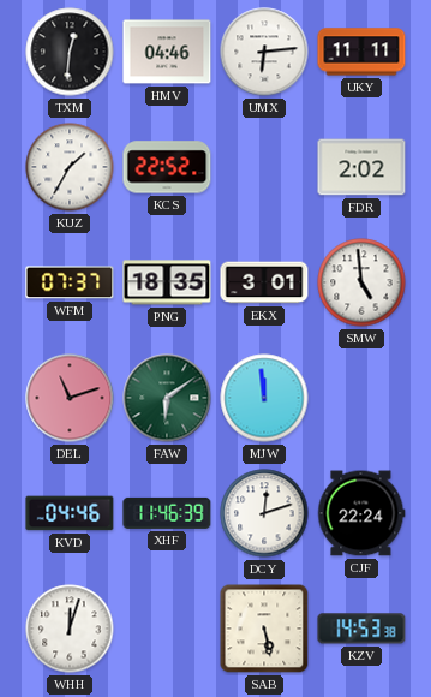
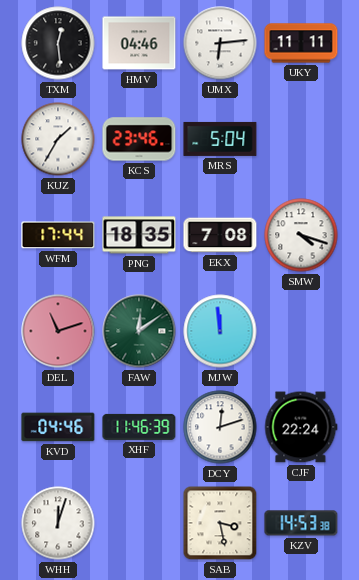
TXM: 12:31 -> 12:29 (58, 43)
KCS: 22:52 -> 23:46 (139, 139)
MRS: none -> 5:04 (220, 139)
FDR: 2:02 -> none (361, 167)
WFM: 07:37 -> 17:44 (58, 235)
EKX: 3:01 -> 7:08 (220, 235)
SMW: 4:59 -> 4:18 (301, 235)
FAW: 6:09 -> 12:09 (139, 331)
SAB: 5:28 -> 3:28 (220, 523)
